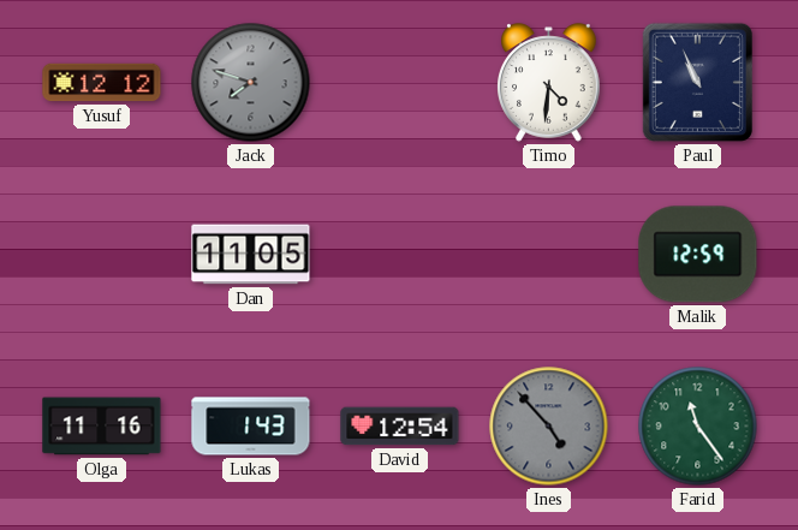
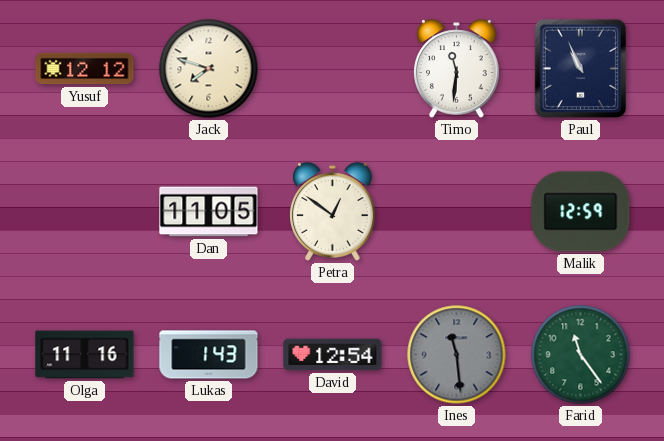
Jack dial: grey -> cream (209, 69)
Timo: 4:31 -> 11:31 (457, 69)
Petra: none -> 12:51 (333, 212)
Ines: 4:53 -> 11:29 (457, 355)
